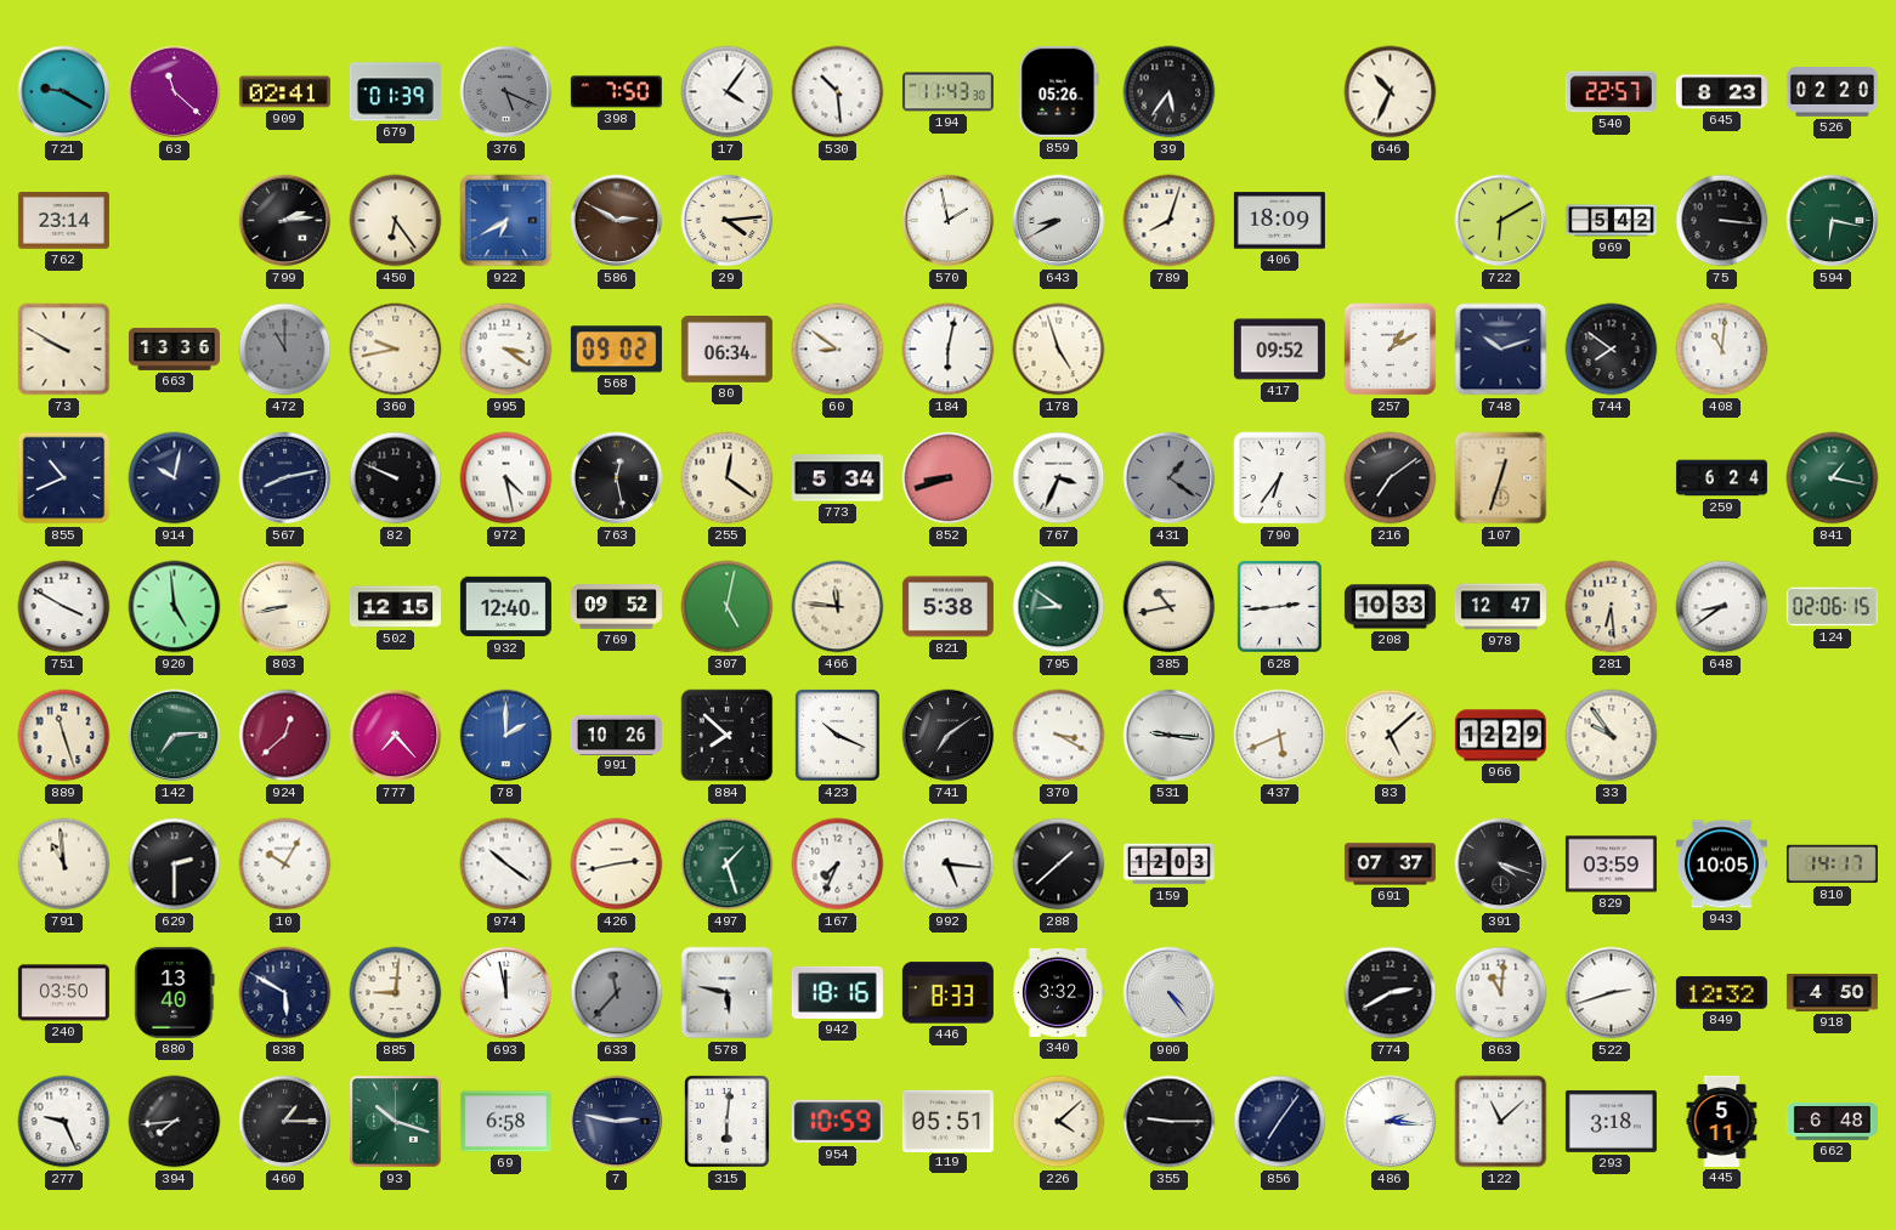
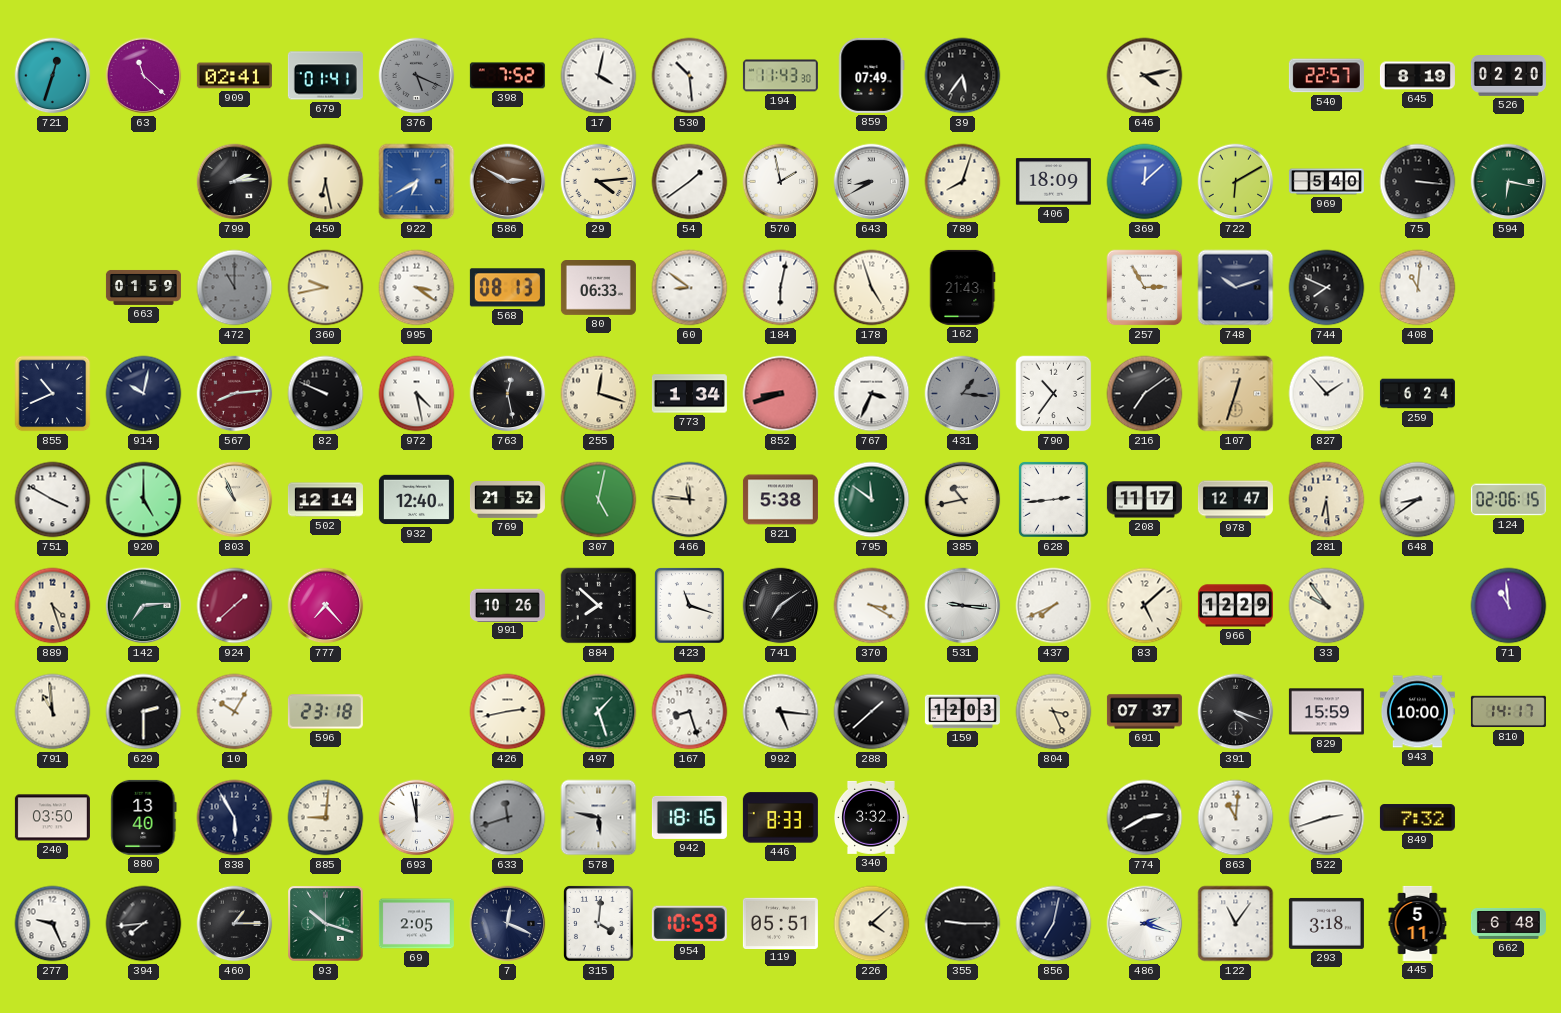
721: 9:20 -> 12:33 (53, 76)
679: 01:39 -> 01:41 (325, 76)
398: 7:50 -> 7:52 (507, 76)
17: 4:06 -> 4:02 (599, 76)
859: 05:26 -> 07:49 (872, 75)
646: 10:34 -> 4:13 (1145, 76)
645: 8:23 -> 8:19 (1417, 76)
762: 23:14 -> none (63, 221)
450: 6:24 -> 6:28 (326, 182)
54: none -> 1:39 (690, 182)
369: none -> 12:08 (1145, 182)
969: 5:42 -> 5:40 (1326, 182)
73: 9:50 -> none (64, 350)
663: 13:36 -> 01:59 (143, 287)
568: 09:02 -> 08:13 (507, 288)
80: 06:34 -> 06:33 (598, 288)
162: none -> 21:43 (963, 287)
417: 09:52 -> none (1279, 350)
257: 1:10 -> 2:55 (1145, 288)
744: 7:51 -> 7:49 (1327, 288)
567: 8:13 -> 8:14 (235, 394)
567 dial: navy -> burgundy (235, 394)
255: 12:21 -> 12:18 (599, 394)
773: 5:34 -> 1:34 (689, 394)
431: 1:21 -> 1:16 (963, 394)
790: 6:36 -> 10:36 (1054, 394)
827: none -> 1:53 (1327, 394)
841: 1:17 -> none (1833, 478)
920: 4:59 -> 5:00 (144, 500)
803: 8:43 -> 10:56 (235, 500)
502: 12:15 -> 12:14 (325, 500)
769: 09:52 -> 21:52 (507, 500)
795: 8:51 -> 11:51 (872, 500)
208: 10:33 -> 11:17 (1144, 500)
889: 11:27 -> 4:27 (53, 606)
924: 12:38 -> 1:38 (235, 606)
78: 2:00 -> none (506, 736)
423: 10:19 -> 11:18 (690, 606)
437: 5:41 -> 7:41 (1054, 606)
71: none -> 10:59 (1509, 606)
596: none -> 23:18 (325, 712)
974: 10:21 -> none (506, 865)
167: 7:34 -> 8:27 (690, 712)
804: none -> 3:26 (1054, 712)
829: 03:59 -> 15:59 (1326, 712)
943: 10:05 -> 10:00 (1417, 712)
838: 5:50 -> 5:55 (235, 818)
633: 11:37 -> 11:42 (508, 818)
900: 4:24 -> none (1170, 993)
849: 12:32 -> 7:32 (1417, 818)
918: 4:50 -> none (1832, 992)
69: 6:58 -> 2:05 (416, 924)
7: 2:47 -> 12:19 (508, 924)
315: 6:01 -> 4:01 (599, 924)
856: 7:06 -> 7:02 (1054, 924)
486: 2:16 -> 2:18 (1145, 924)
122: 11:08 -> 11:06 (1236, 924)
